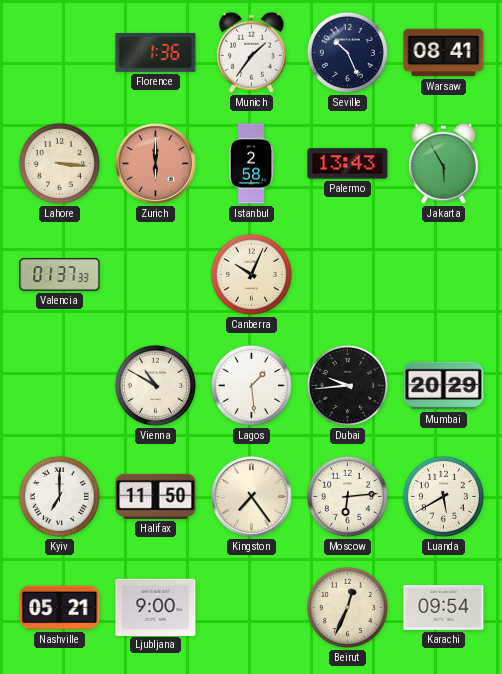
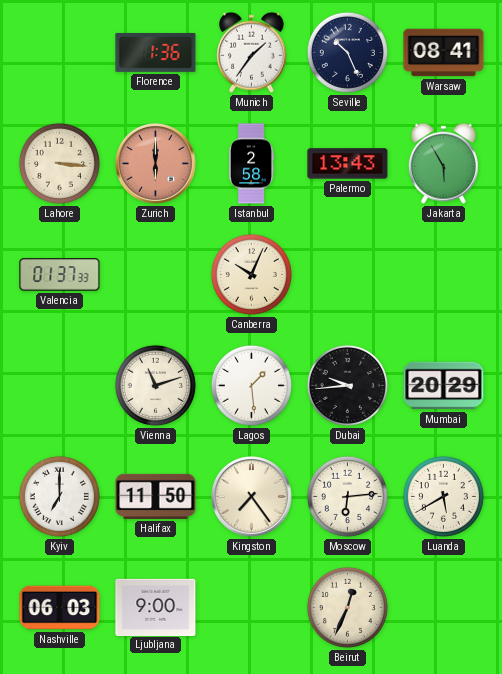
Vienna: 10:50 -> 11:12 (155, 385)
Nashville: 05:21 -> 06:03 (60, 608)
Karachi: 09:54 -> none (444, 608)
